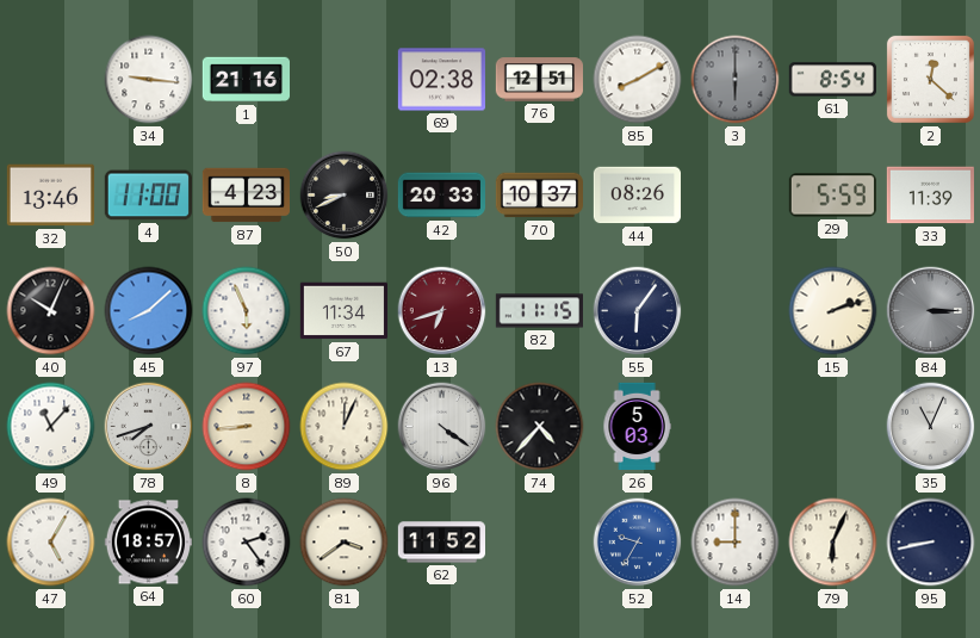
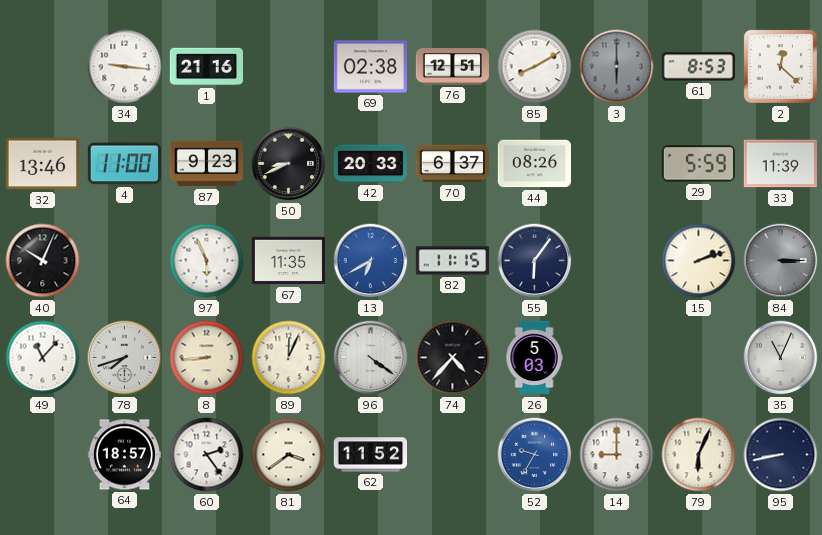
61: 8:54 -> 8:53 (698, 67)
87: 4:23 -> 9:23 (206, 164)
70: 10:37 -> 6:37 (452, 164)
45: 8:08 -> none (149, 311)
67: 11:34 -> 11:35 (288, 261)
13: 6:42 -> 6:40 (371, 261)
13 dial: burgundy -> blue (371, 261)
47: 5:05 -> none (51, 543)
